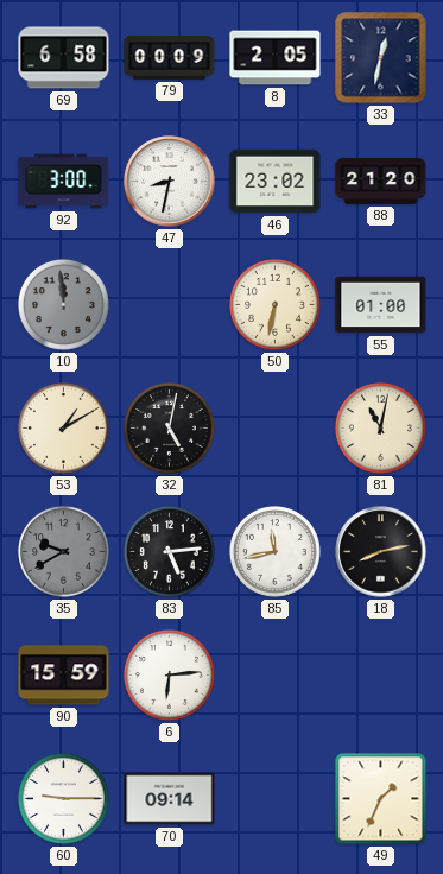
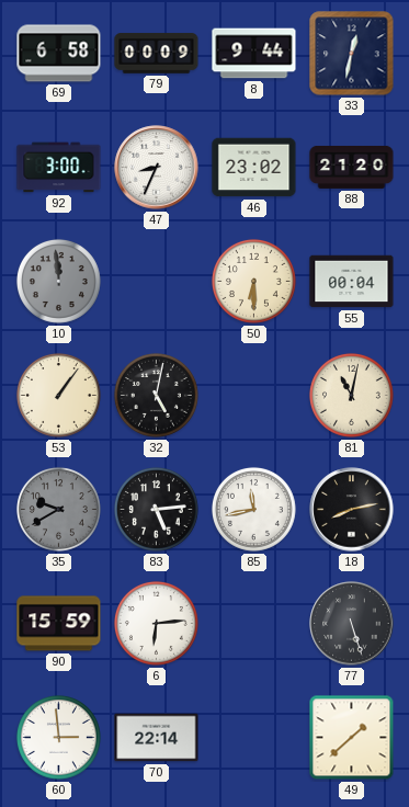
8: 2:05 -> 9:44 (254, 54)
47: 8:32 -> 8:34 (157, 168)
50: 6:32 -> 6:30 (253, 281)
55: 01:00 -> 00:04 (352, 282)
53: 1:10 -> 1:06 (58, 395)
77: none -> 5:27 (352, 624)
60: 9:15 -> 2:59 (58, 737)
70: 09:14 -> 22:14 (157, 738)
49: 1:34 -> 1:38 (352, 738)
